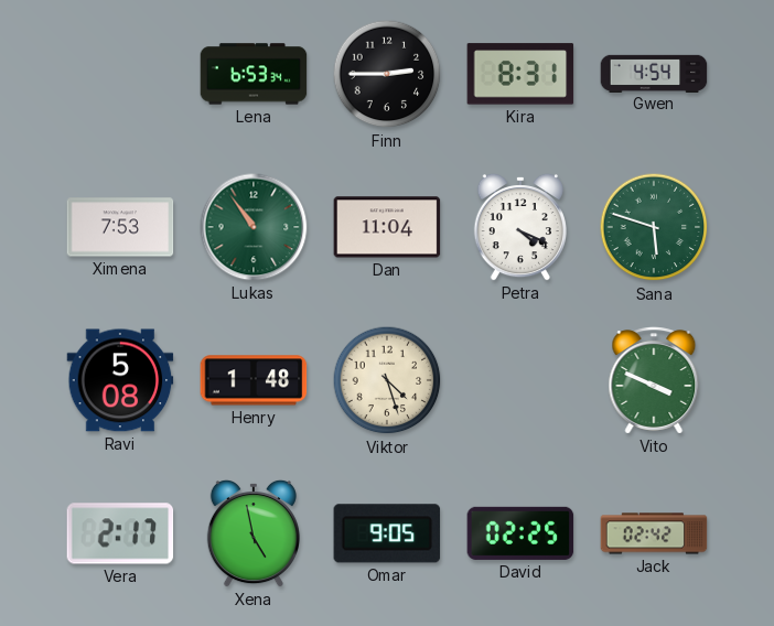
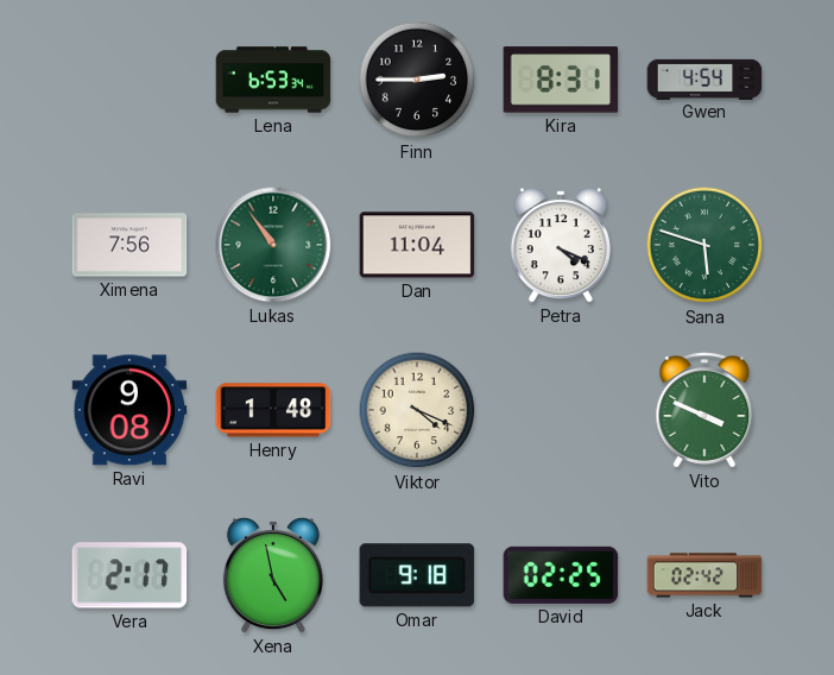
Ximena: 7:53 -> 7:56 (129, 245)
Ravi: 5:08 -> 9:08 (129, 410)
Viktor: 4:27 -> 4:19 (417, 410)
Omar: 9:05 -> 9:18 (417, 575)
